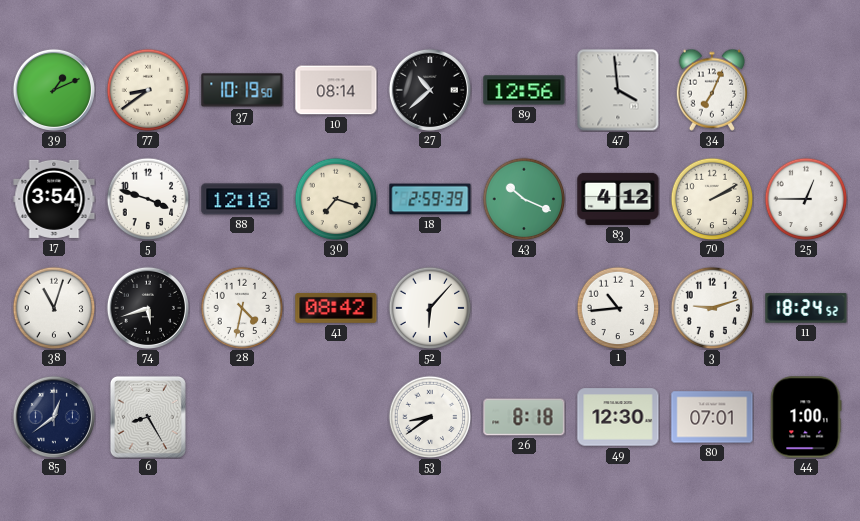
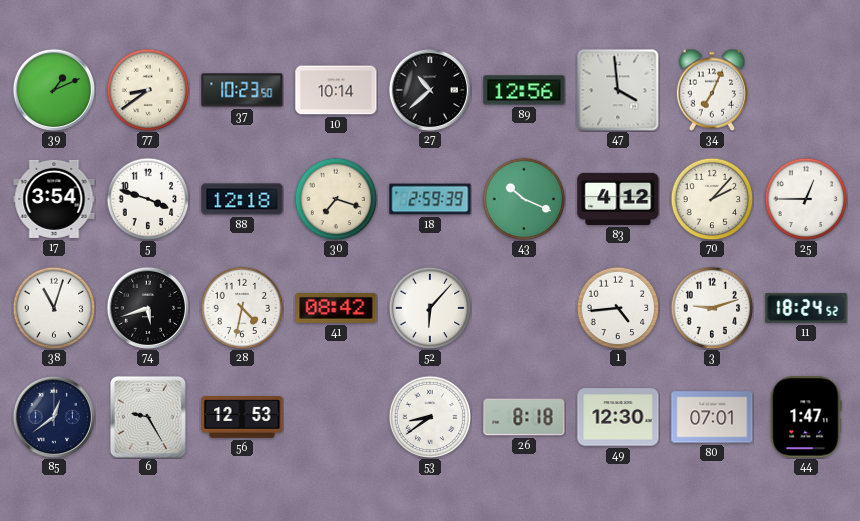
37: 10:19 -> 10:23 (242, 90)
10: 08:14 -> 10:14 (336, 90)
70: 2:10 -> 2:07 (712, 199)
1: 10:44 -> 4:44 (618, 308)
6: 8:25 -> 9:25 (148, 417)
56: none -> 12:53 (242, 417)
44: 1:00 -> 1:47 (806, 417)
